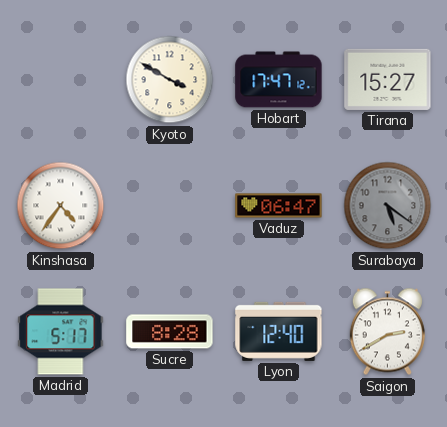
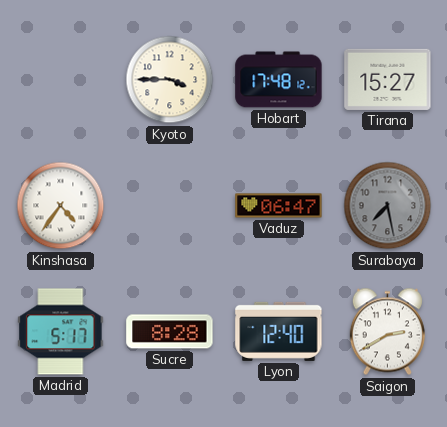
Kyoto: 3:50 -> 3:45 (170, 80)
Hobart: 17:47 -> 17:48 (279, 80)
Surabaya: 5:21 -> 7:28 (388, 206)
